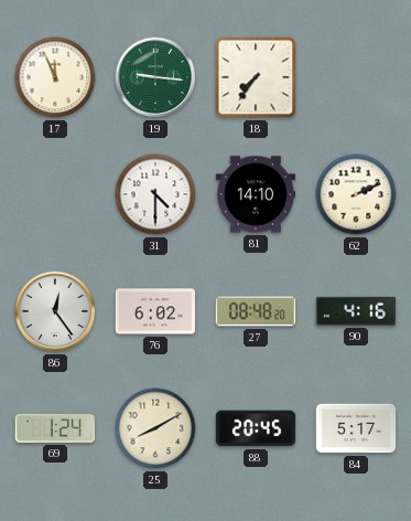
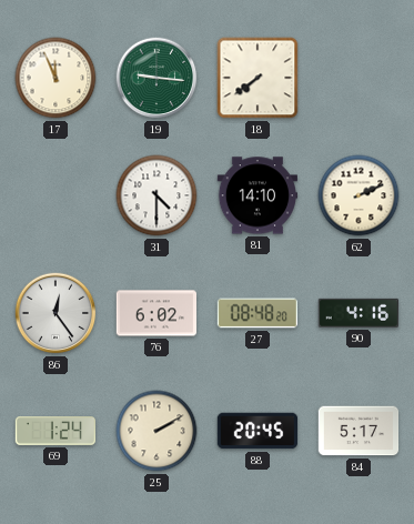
18: 7:36 -> 7:39 (258, 78)
25: 8:10 -> 2:10 (156, 431)
